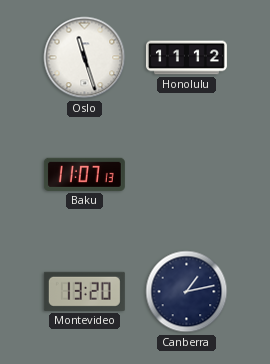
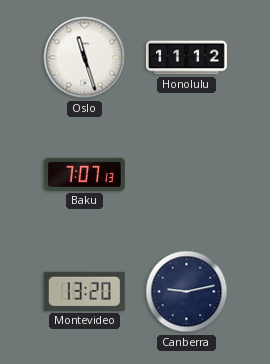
Baku: 11:07 -> 7:07 (84, 174)
Canberra: 1:13 -> 9:13 (187, 292)
